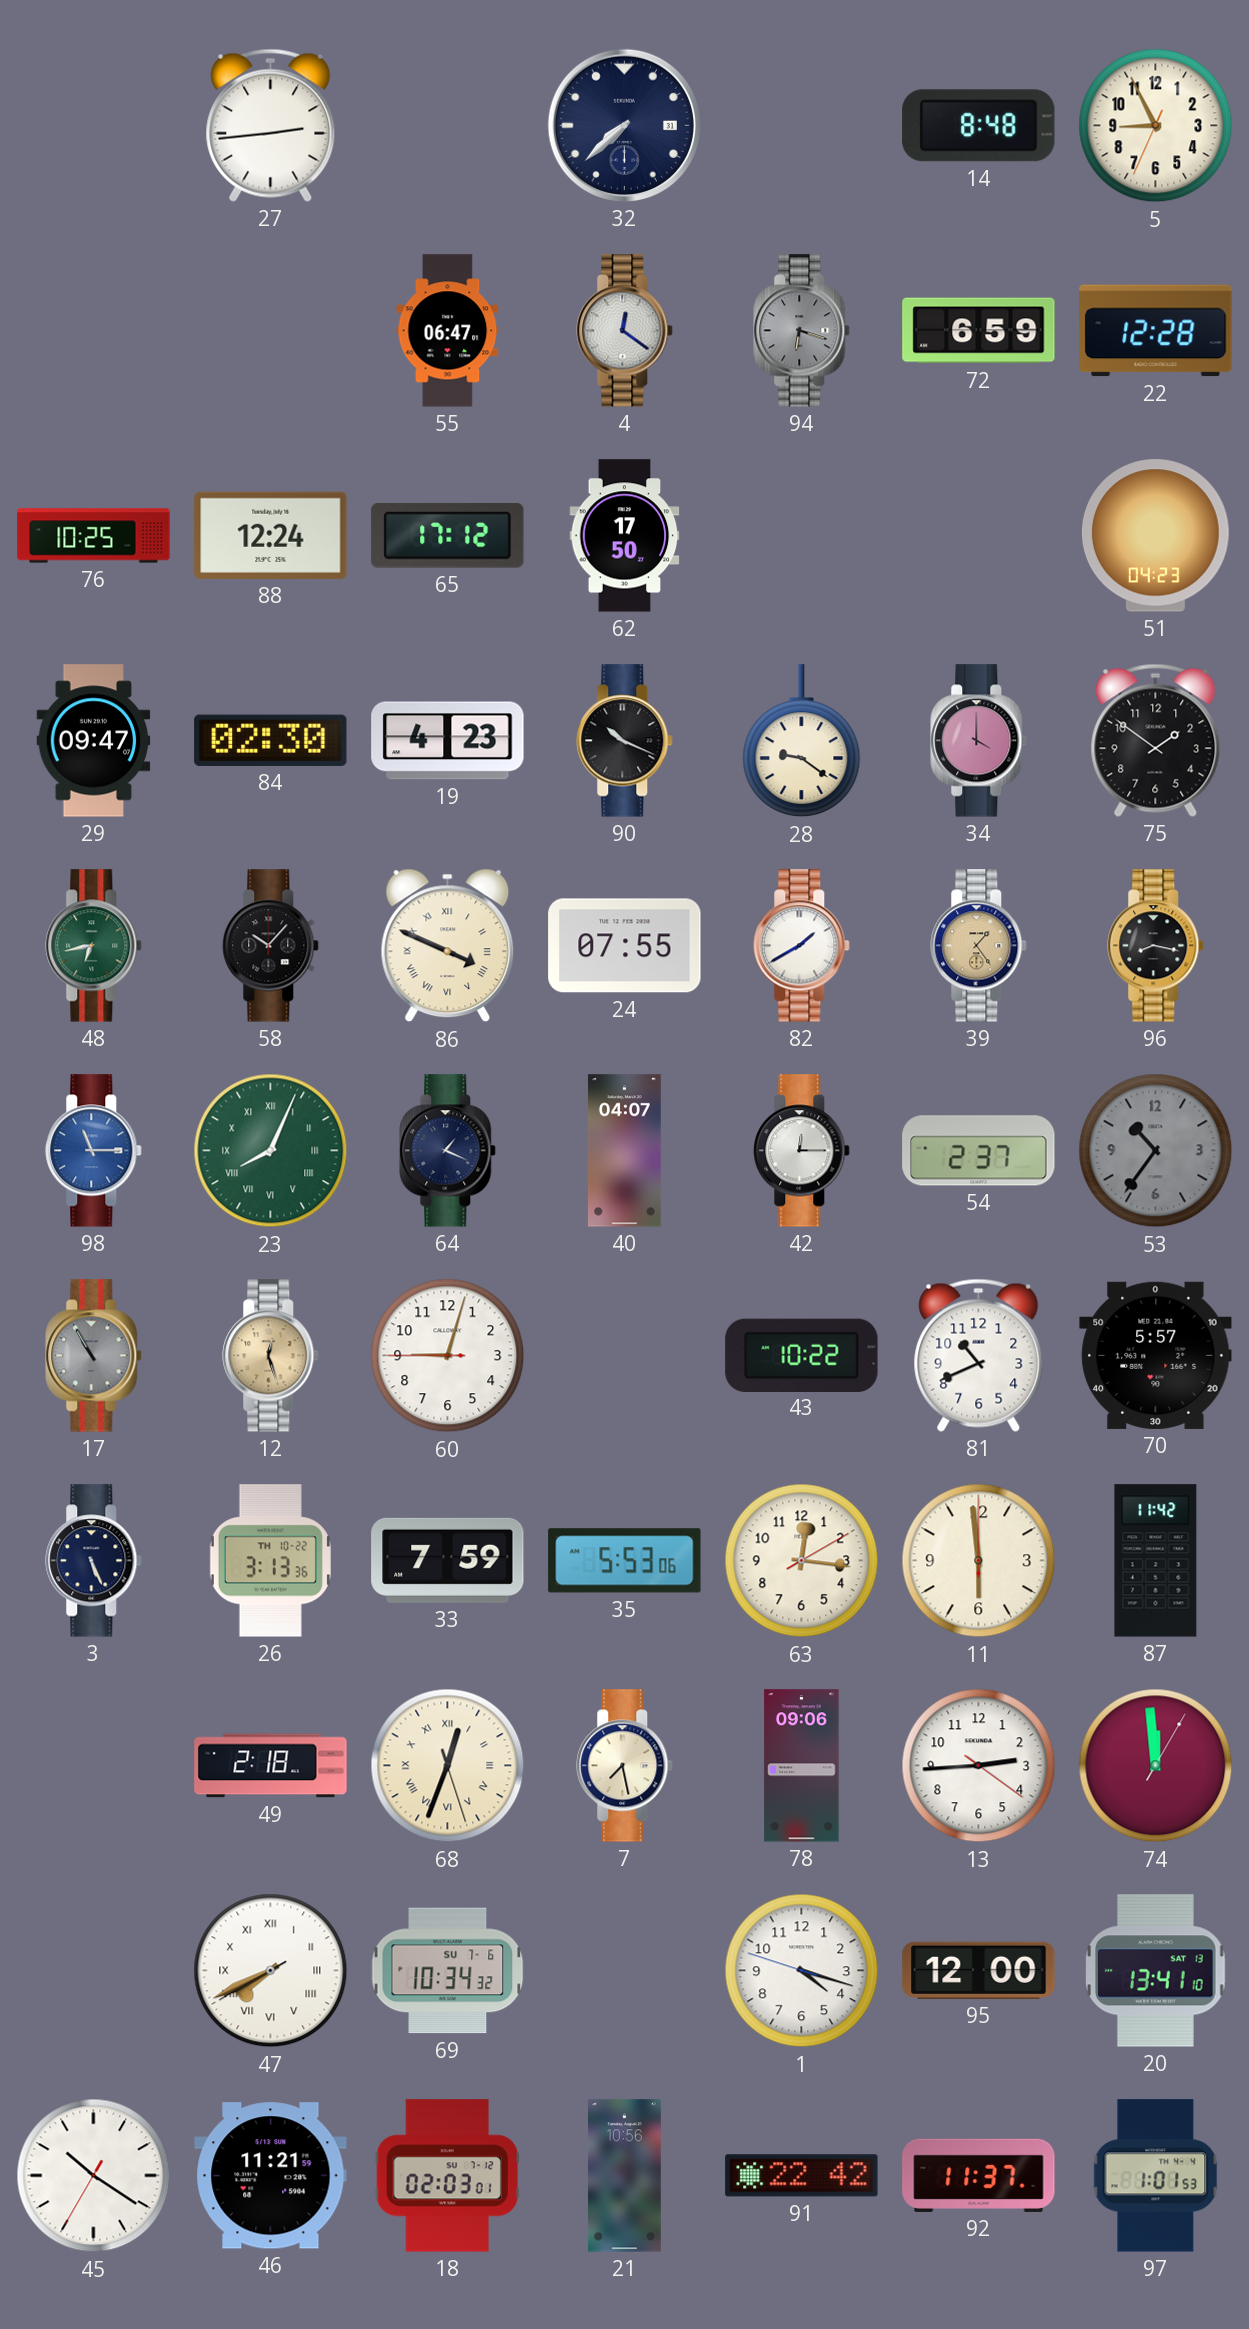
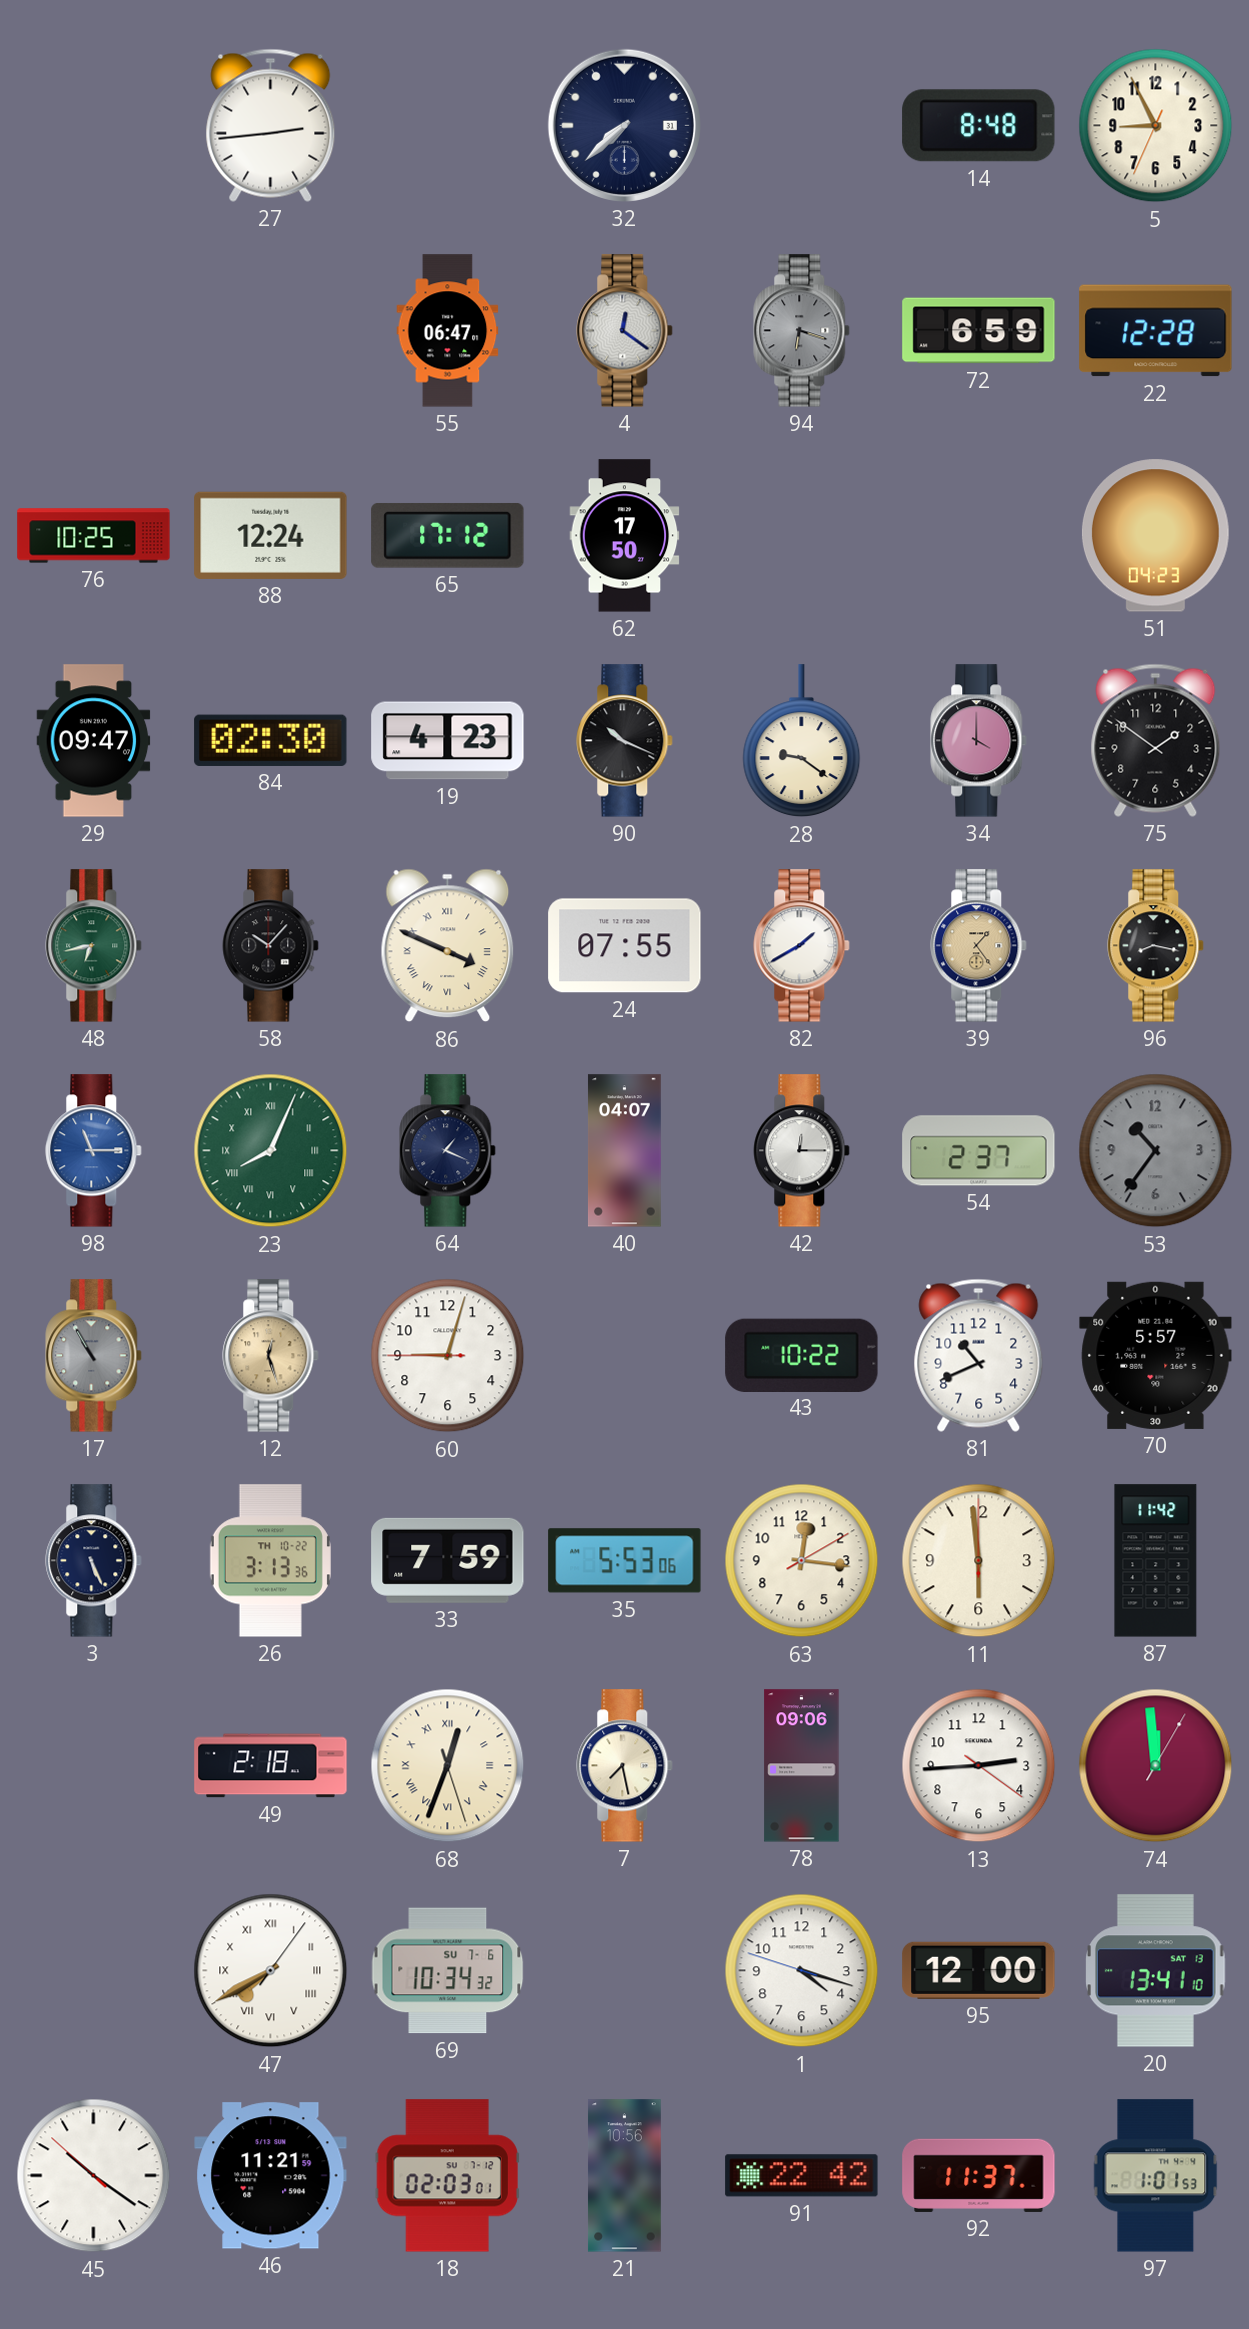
47: 7:40:40 -> 7:40:06 (271, 1971)
45: 10:20:35 -> 10:20:52 (94, 2176)
